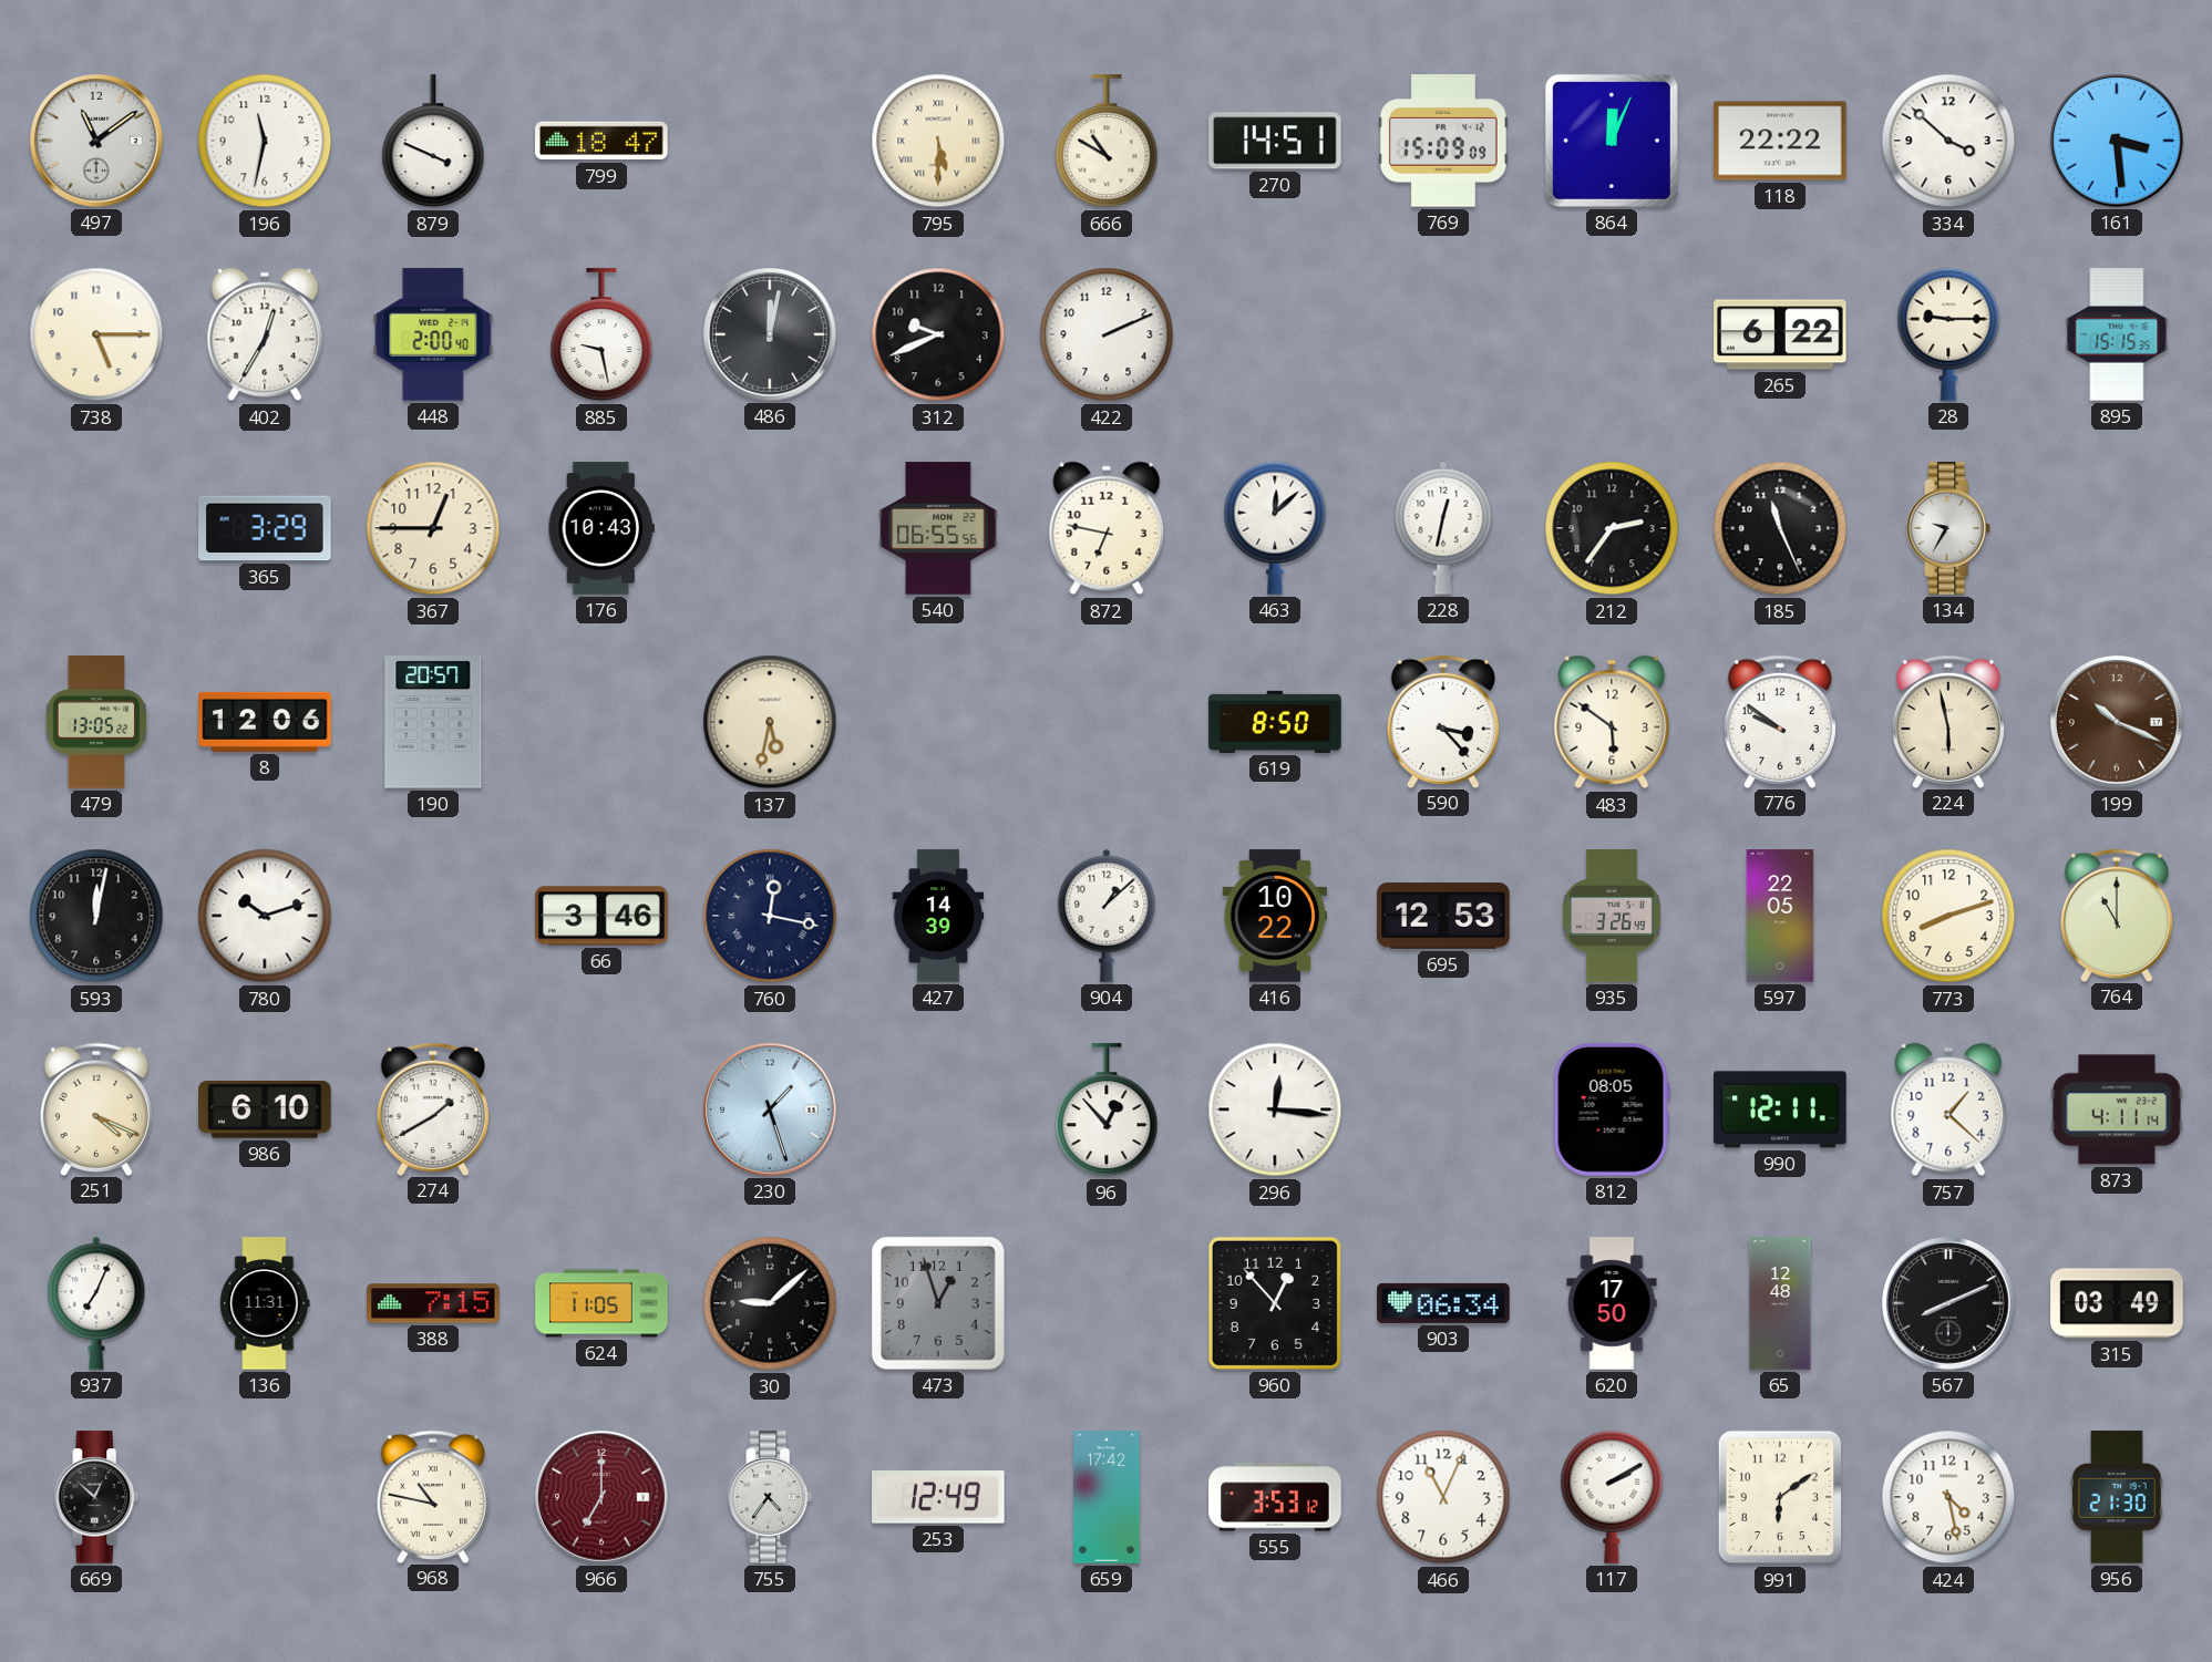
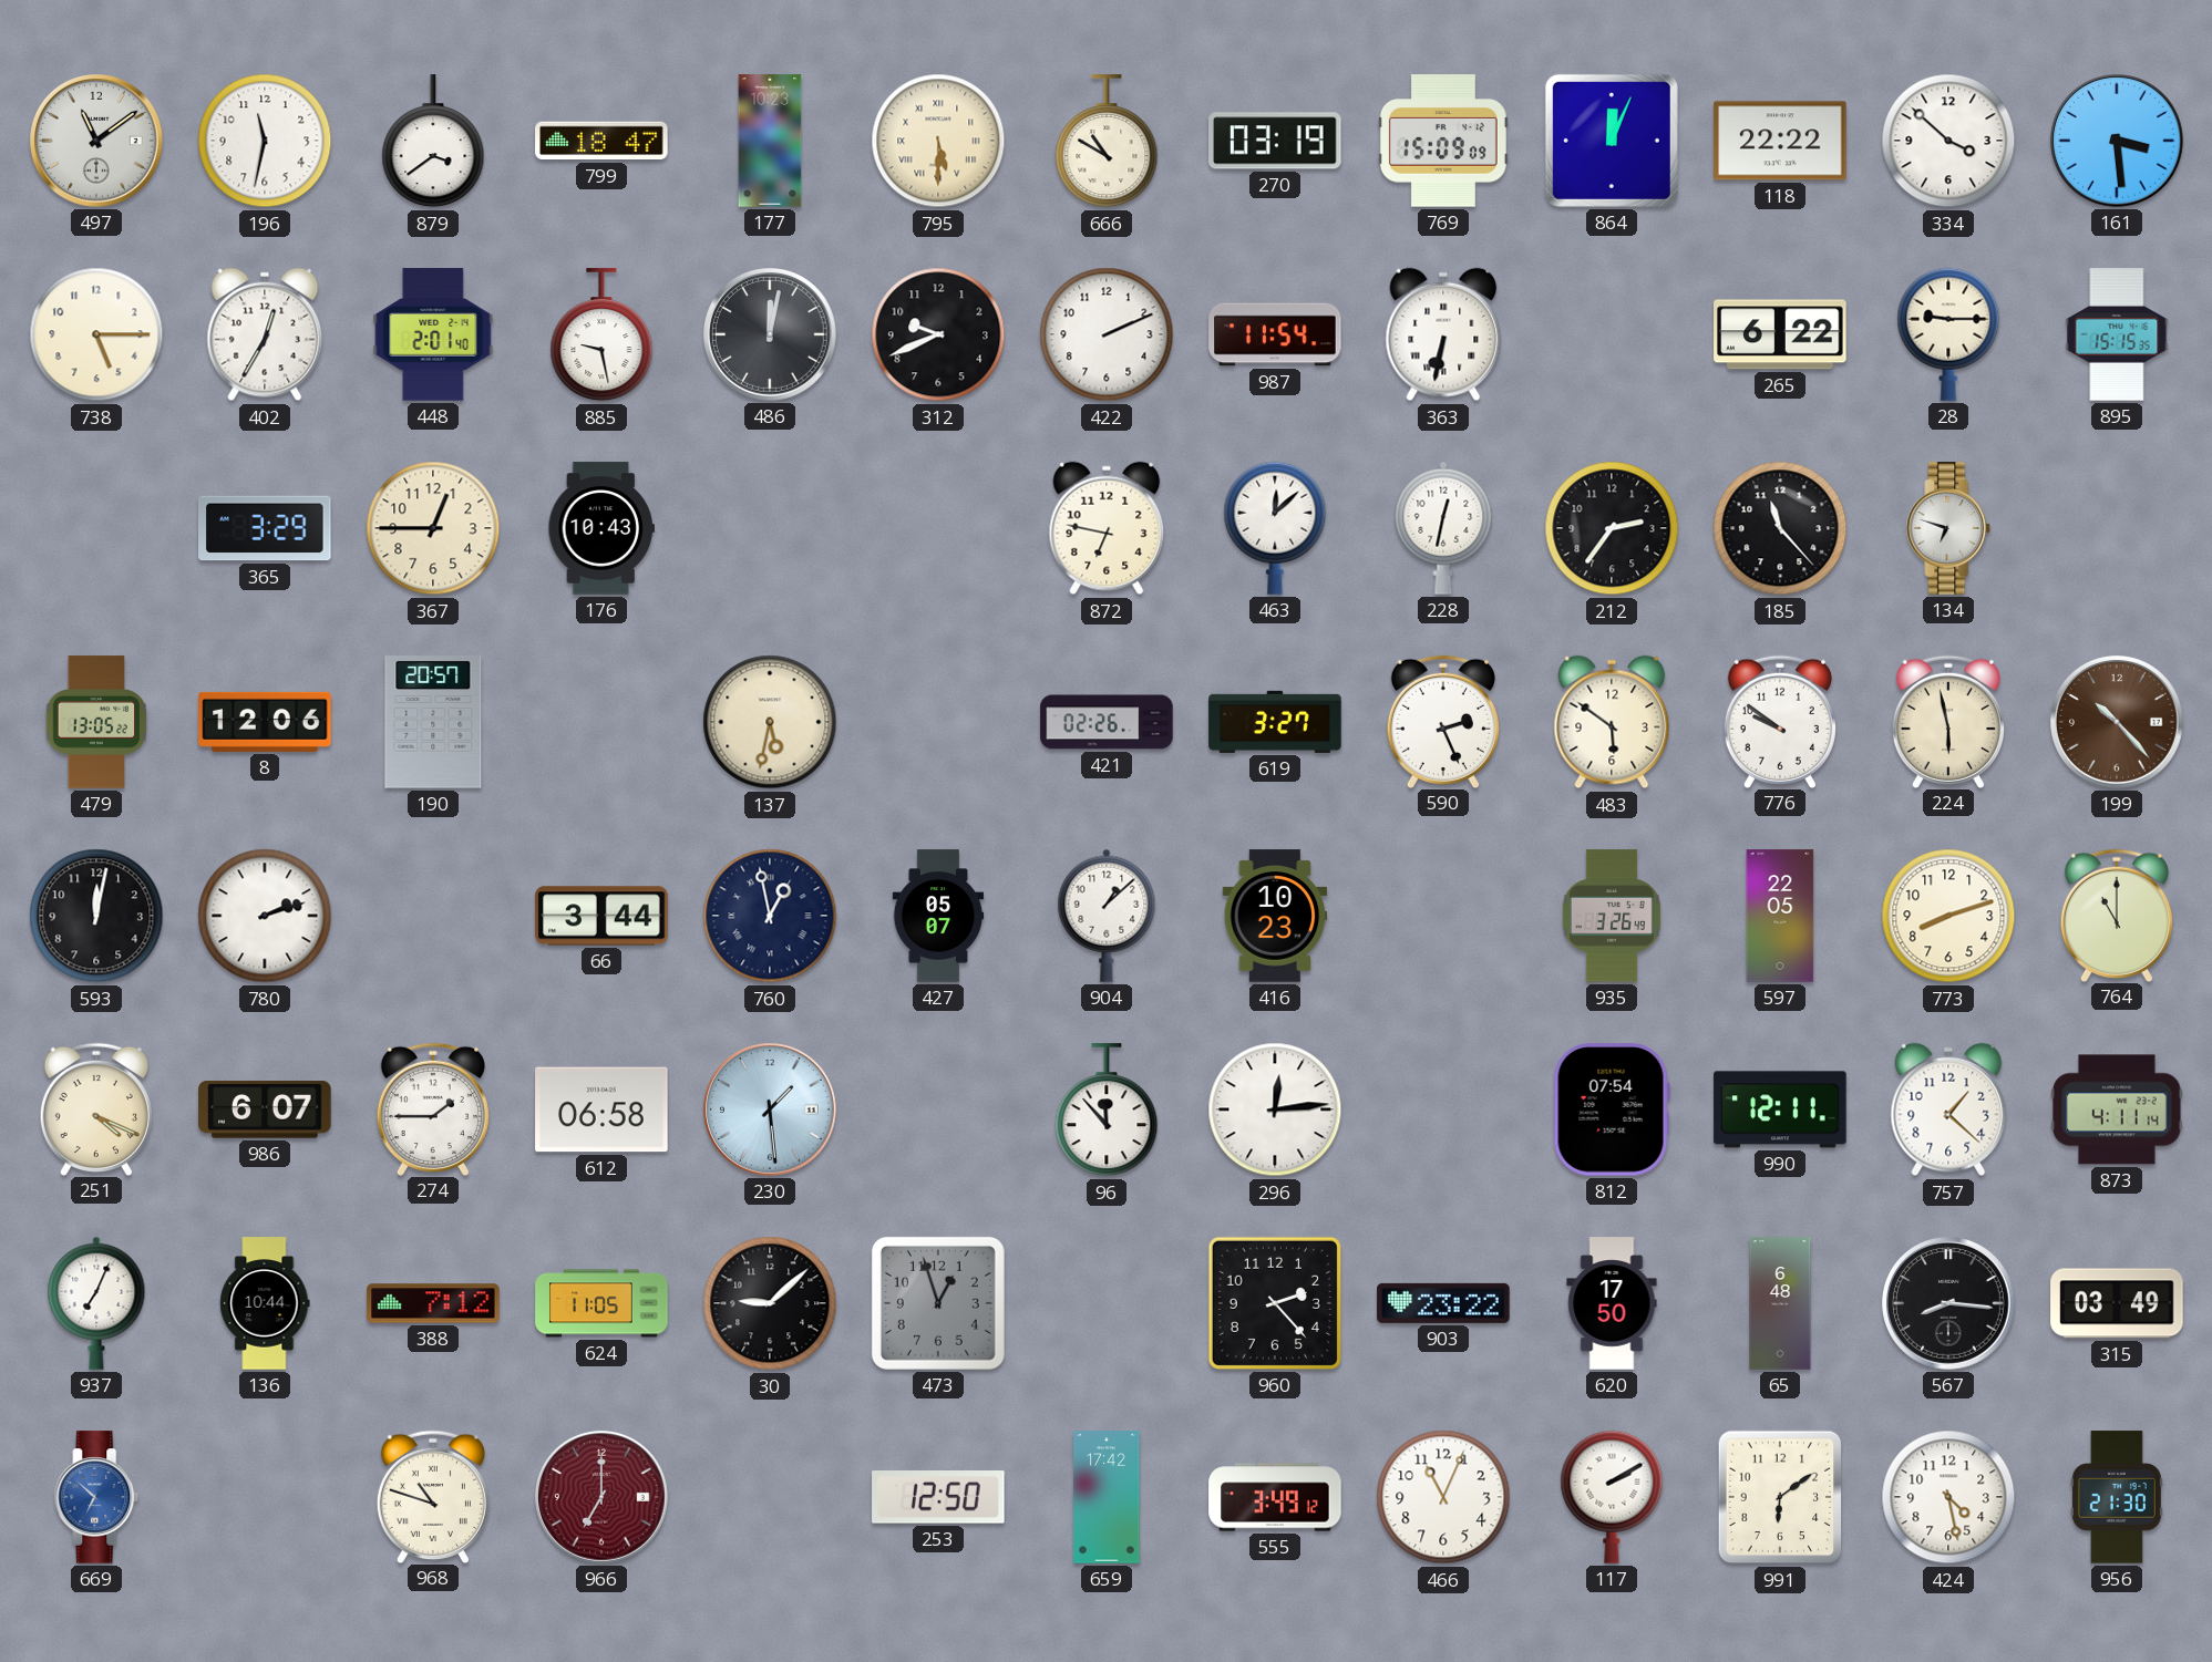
879: 3:49 -> 3:39 (433, 142)
177: none -> 10:23 (770, 141)
270: 14:51 -> 03:19 (1275, 141)
448: 2:00 -> 2:01 (433, 334)
987: none -> 11:54 (1275, 334)
363: none -> 6:32 (1443, 334)
540: 06:55 -> none (938, 528)
185: 11:26 -> 11:23 (1780, 528)
134: 9:35 -> 6:48 (1948, 528)
421: none -> 02:26 (1107, 722)
619: 8:50 -> 3:27 (1275, 722)
590: 3:23 -> 2:26 (1443, 721)
199: 10:19 -> 10:23 (2118, 723)
780: 10:12 -> 2:12 (265, 916)
66: 3:46 -> 3:44 (601, 916)
760: 12:17 -> 12:58 (770, 916)
427: 14:39 -> 05:07 (938, 916)
416: 10:22 -> 10:23 (1275, 916)
695: 12:53 -> none (1443, 916)
986: 6:10 -> 6:07 (265, 1109)
274: 1:40 -> 1:45 (433, 1108)
612: none -> 06:58 (601, 1109)
230: 1:27 -> 1:29 (771, 1111)
96: 12:53 -> 11:53 (1107, 1111)
296: 12:16 -> 12:14 (1275, 1109)
812: 08:05 -> 07:54 (1612, 1109)
136: 11:31 -> 10:44 (265, 1303)
388: 7:15 -> 7:12 (433, 1303)
960: 12:53 -> 2:23 (1275, 1303)
903: 06:34 -> 23:22 (1443, 1303)
65: 12:48 -> 6:48 (1780, 1303)
567: 8:11 -> 8:16 (1949, 1304)
669: 12:52 -> 6:52 (96, 1497)
669 dial: black -> blue (96, 1497)
968: 10:47 -> 10:48 (433, 1496)
755: 4:36 -> none (770, 1497)
253: 12:49 -> 12:50 (938, 1498)
555: 3:53 -> 3:49 (1275, 1497)
